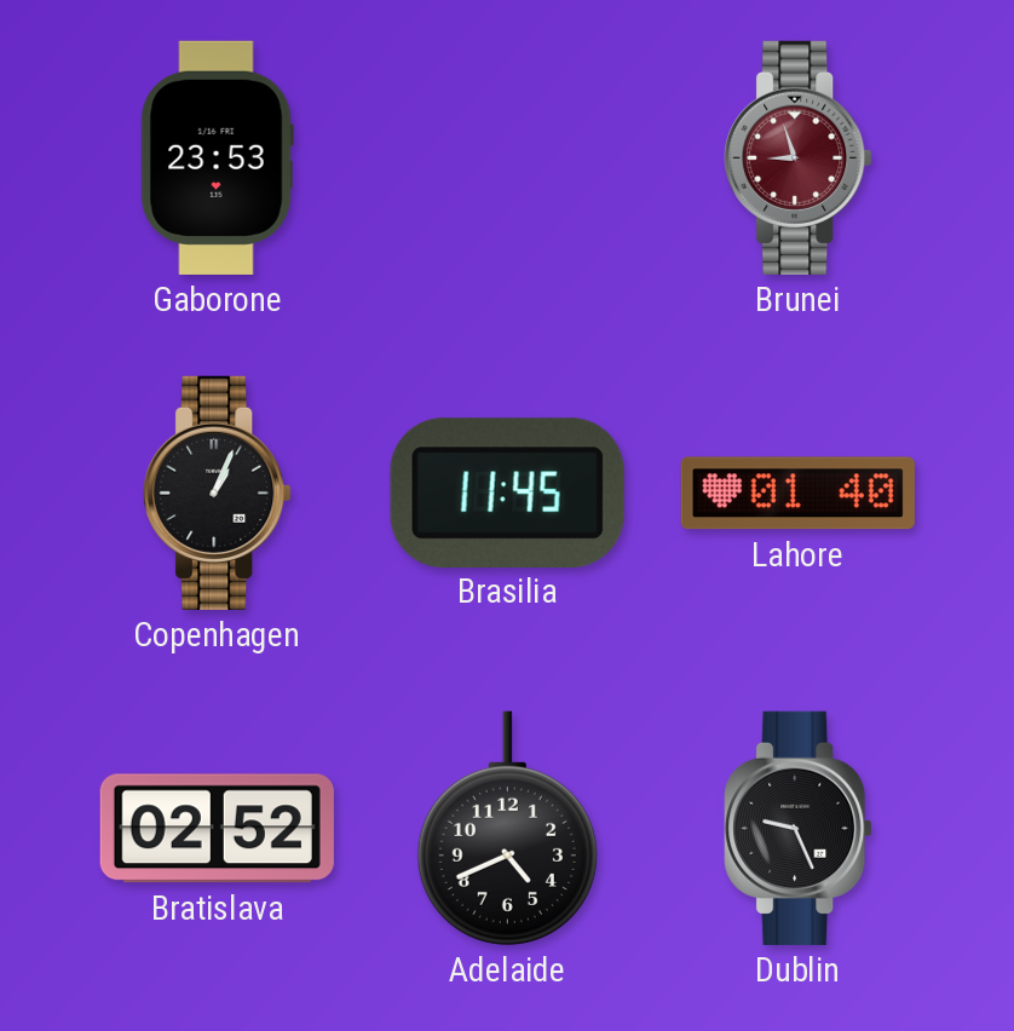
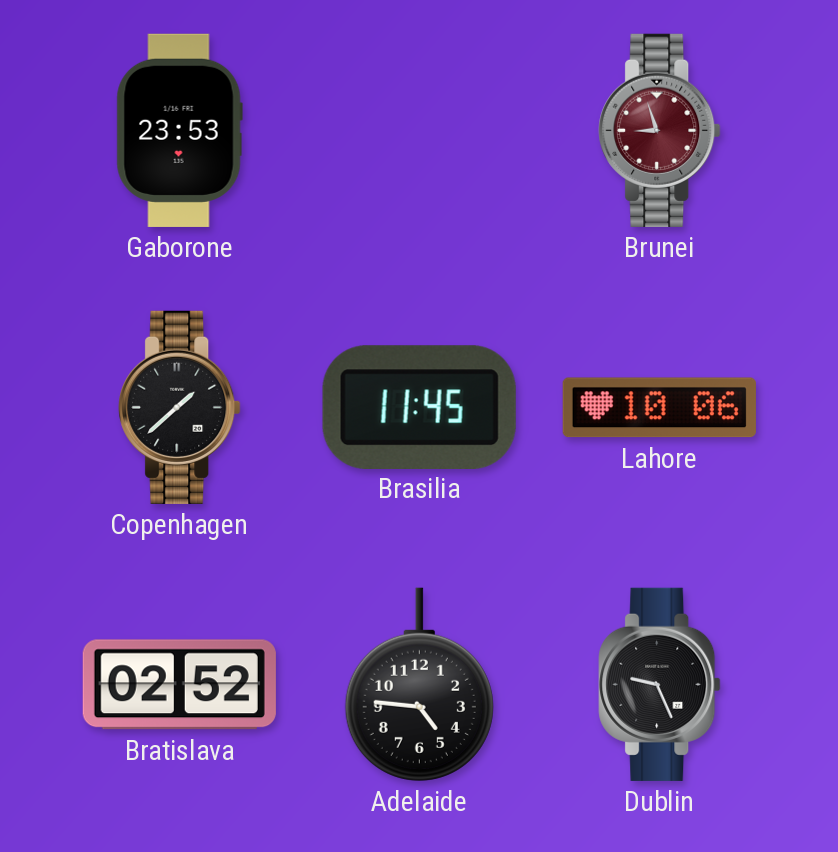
Copenhagen: 1:04 -> 1:38 (180, 407)
Lahore: 01:40 -> 10:06 (659, 408)
Adelaide: 4:41 -> 4:46 (419, 684)
